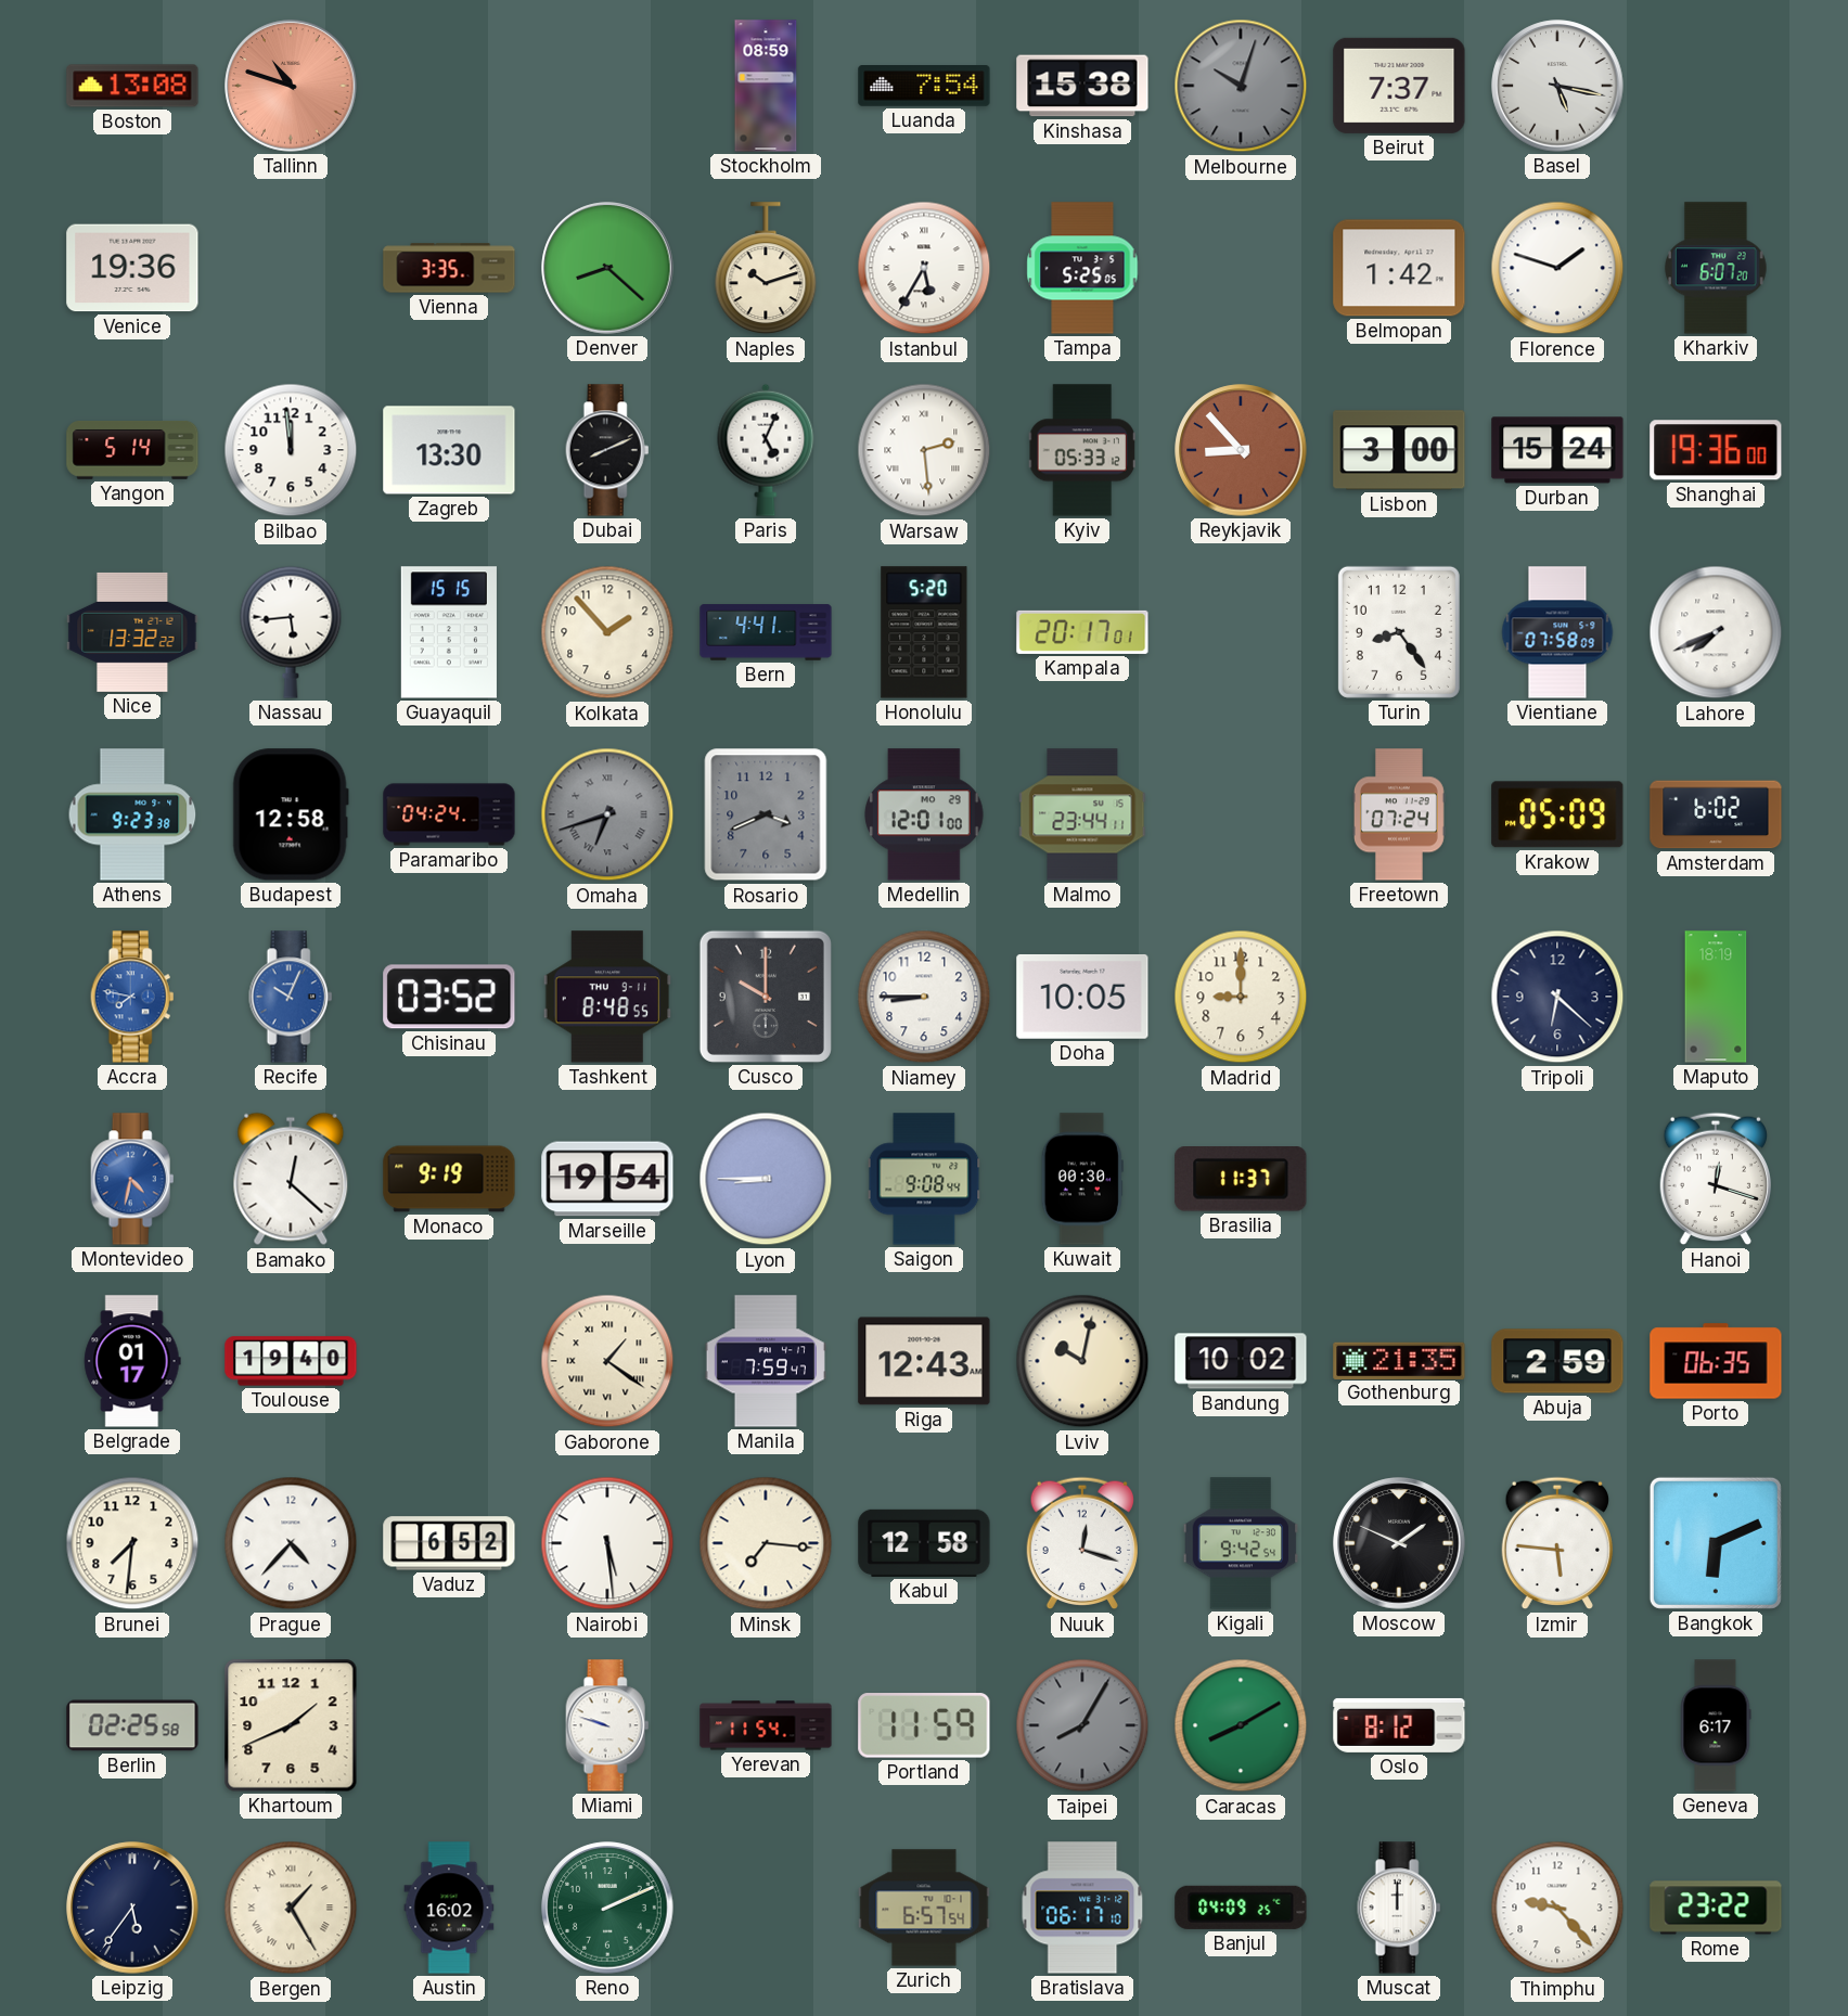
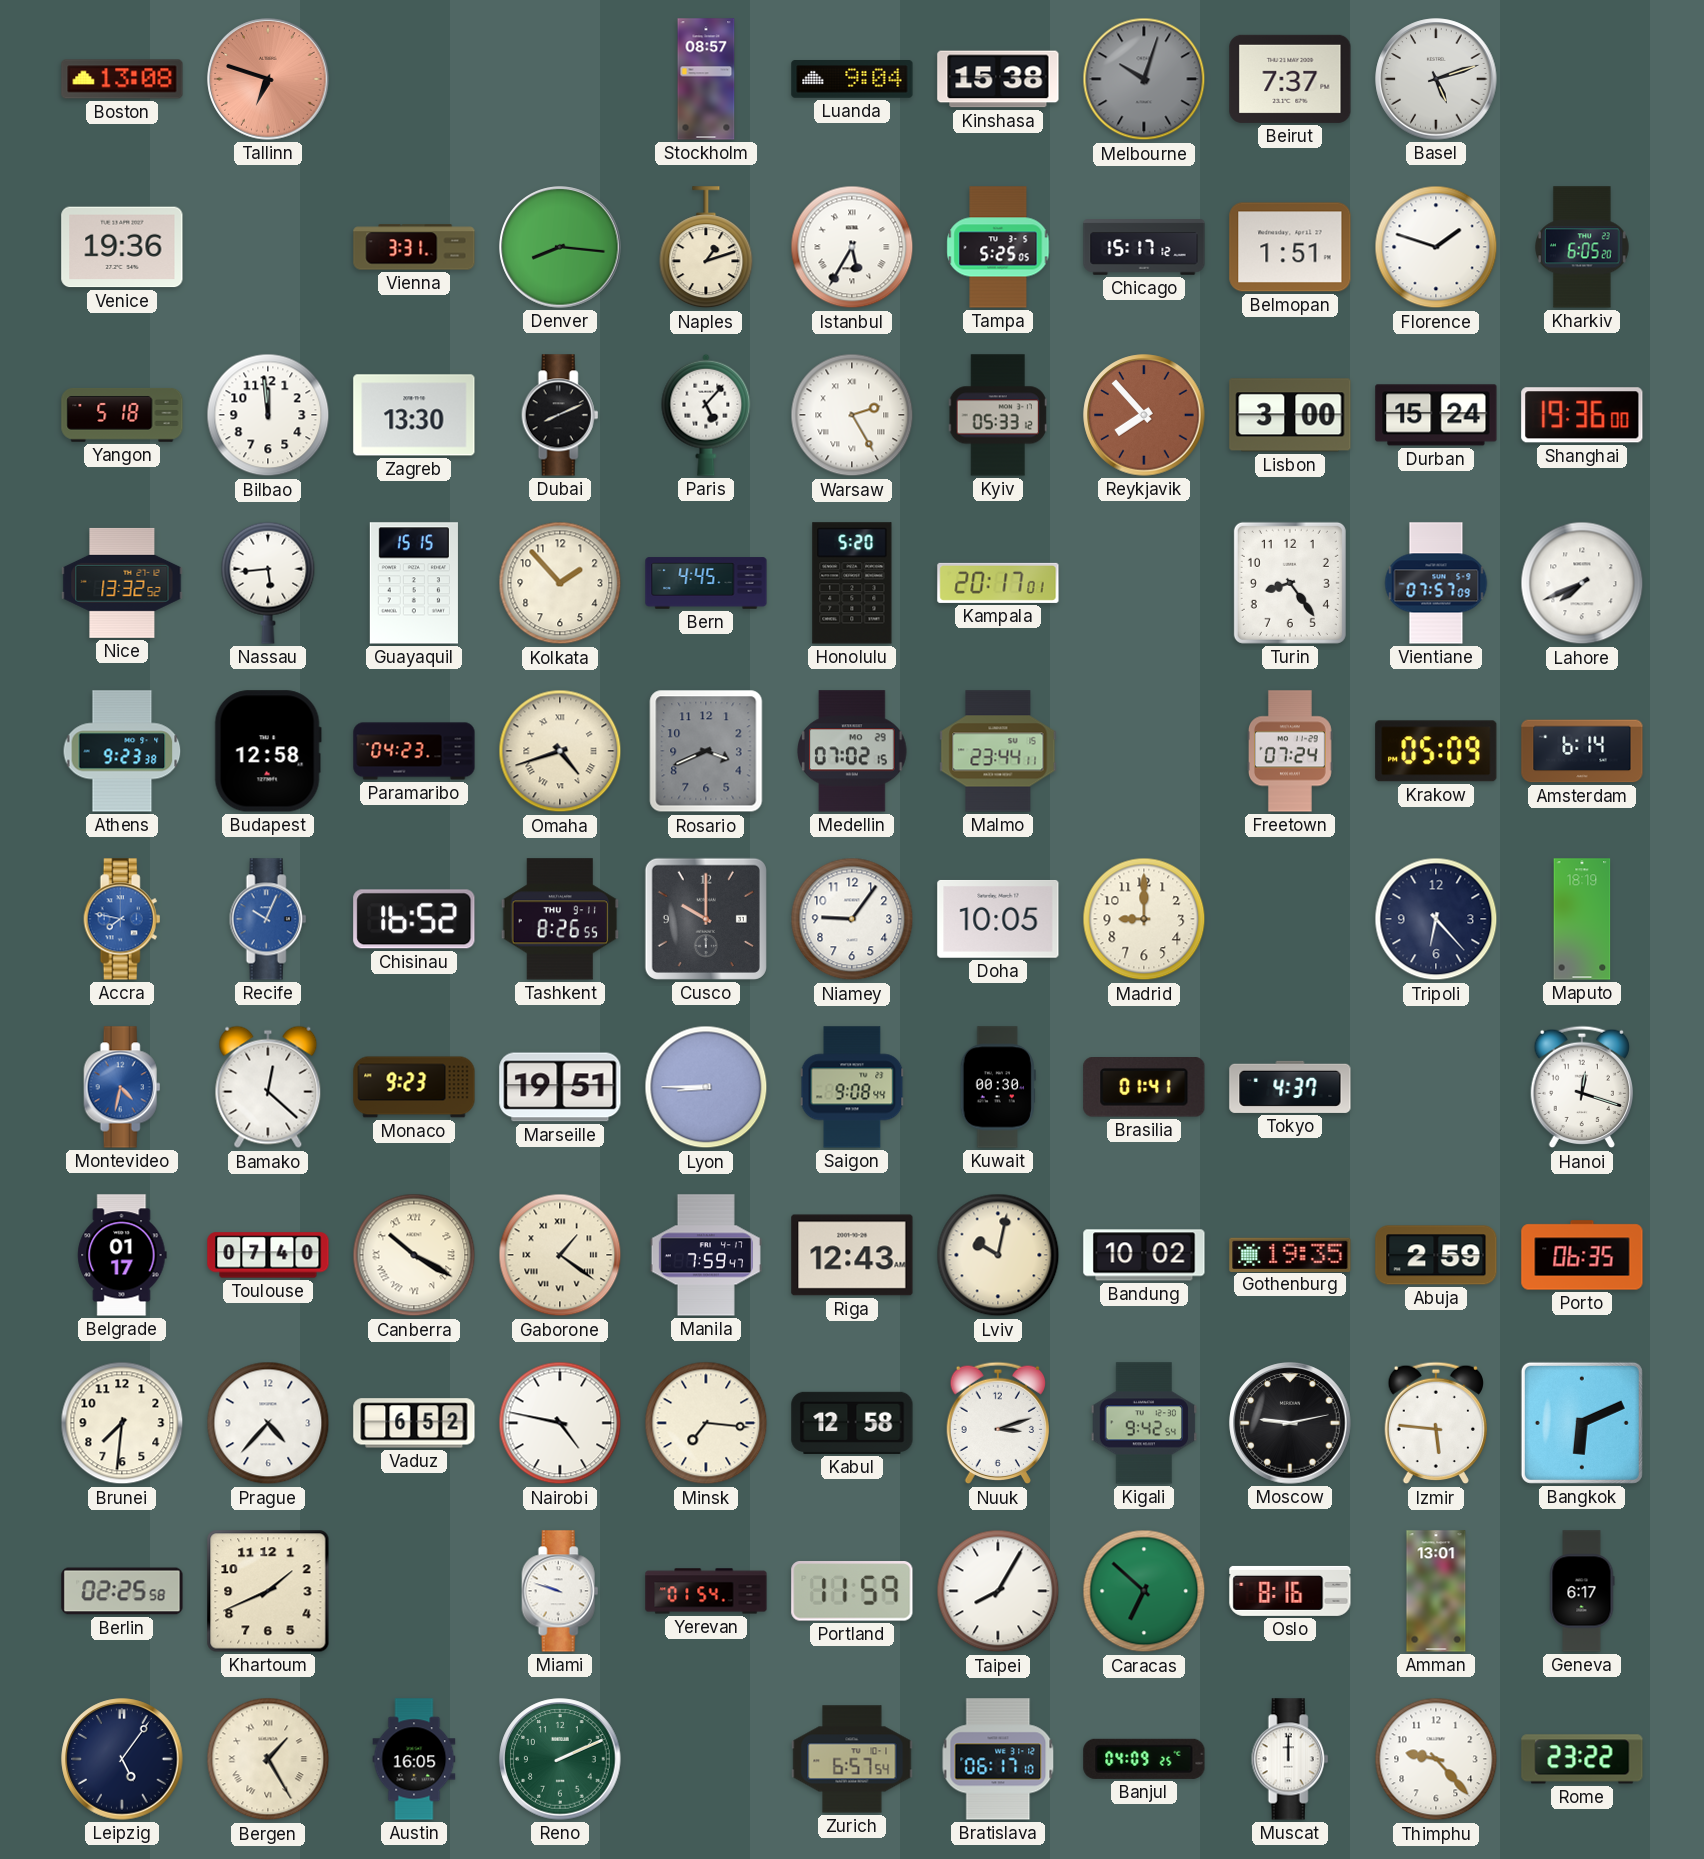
Tallinn: 10:48 -> 6:48 (268, 79)
Stockholm: 08:59 -> 08:57 (706, 79)
Luanda: 7:54 -> 9:04 (852, 79)
Basel: 5:17 -> 5:12 (1436, 79)
Vienna: 3:35 -> 3:31 (414, 247)
Denver: 8:22 -> 8:16 (560, 247)
Naples: 10:12 -> 1:12 (706, 248)
Chicago: none -> 15:17 (1144, 247)
Belmopan: 1:42 -> 1:51 (1290, 247)
Kharkiv: 6:07 -> 6:05 (1583, 247)
Yangon: 5:14 -> 5:18 (122, 415)
Paris: 5:04 -> 5:07 (706, 415)
Warsaw: 2:29 -> 2:25 (852, 415)
Reykjavik: 8:53 -> 7:53 (1144, 415)
Nice: 13:32:22 -> 13:32:52 (122, 583)
Bern: 4:41 -> 4:45 (706, 583)
Vientiane: 07:58 -> 07:57 (1436, 583)
Paramaribo: 04:24 -> 04:23 (414, 751)
Omaha: 6:42 -> 4:42 (560, 751)
Omaha dial: grey -> cream (560, 751)
Medellin: 12:01 -> 07:02 (853, 751)
Amsterdam: 6:02 -> 6:14 (1582, 751)
Chisinau: 03:52 -> 16:52 (414, 919)
Tashkent: 8:48 -> 8:26 (560, 919)
Niamey: 8:45 -> 9:06 (852, 919)
Tripoli: 6:22 -> 6:23 (1436, 919)
Monaco: 9:19 -> 9:23 (414, 1087)
Marseille: 19:54 -> 19:51 (560, 1087)
Brasilia: 11:37 -> 01:41 (1144, 1088)
Tokyo: none -> 4:37 (1290, 1087)
Toulouse: 19:40 -> 07:40 (268, 1255)
Canberra: none -> 10:20 (414, 1255)
Gothenburg: 21:35 -> 19:35 (1290, 1254)
Nairobi: 5:29 -> 4:47 (560, 1423)
Nuuk: 12:18 -> 3:12 (997, 1423)
Moscow: 1:49 -> 9:13 (1290, 1423)
Yerevan: 11:54 -> 01:54 (706, 1591)
Taipei dial: grey -> white (998, 1591)
Caracas: 8:10 -> 6:52 (1144, 1591)
Oslo: 8:12 -> 8:16 (1290, 1591)
Amman: none -> 13:01 (1436, 1591)
Leipzig: 5:36 -> 5:06 (122, 1759)
Austin: 16:02 -> 16:05 (414, 1759)
